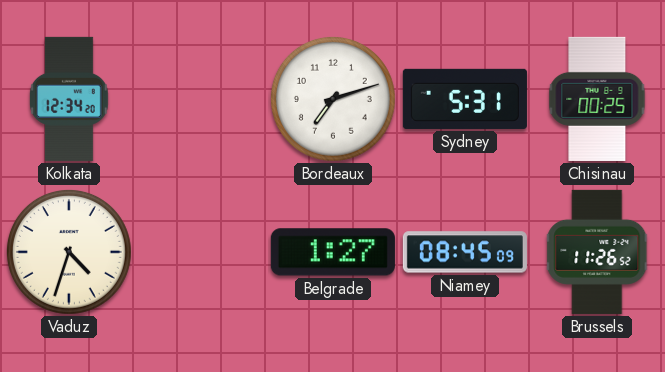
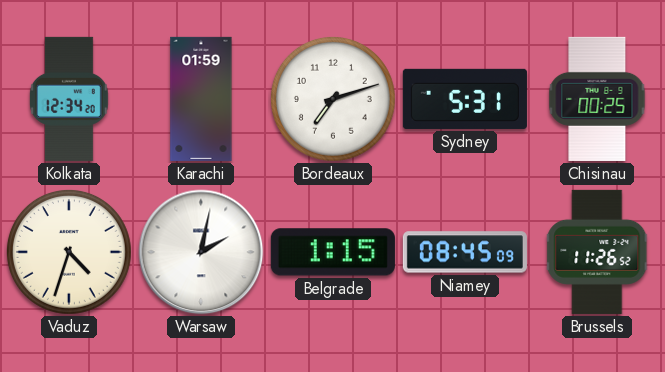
Karachi: none -> 01:59 (201, 99)
Warsaw: none -> 2:02 (201, 252)
Belgrade: 1:27 -> 1:15 (333, 252)
